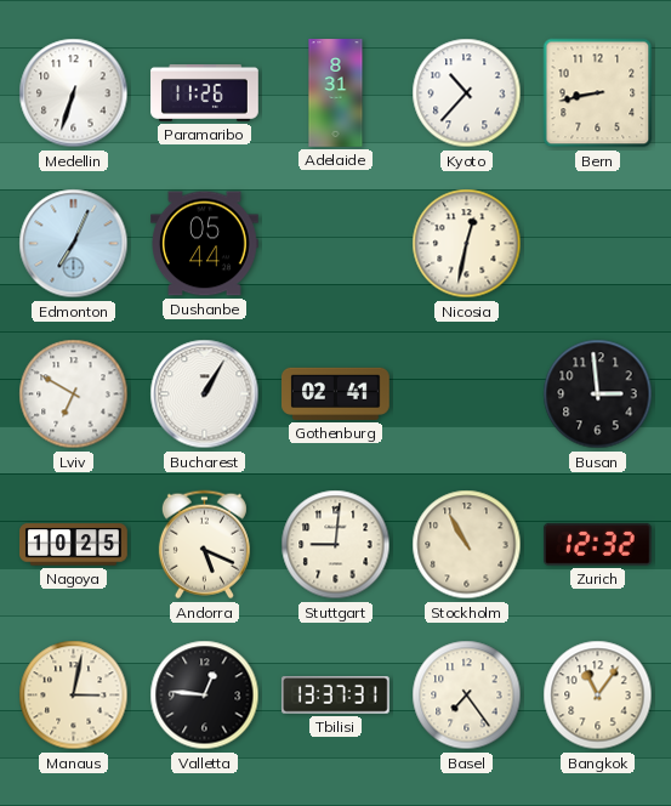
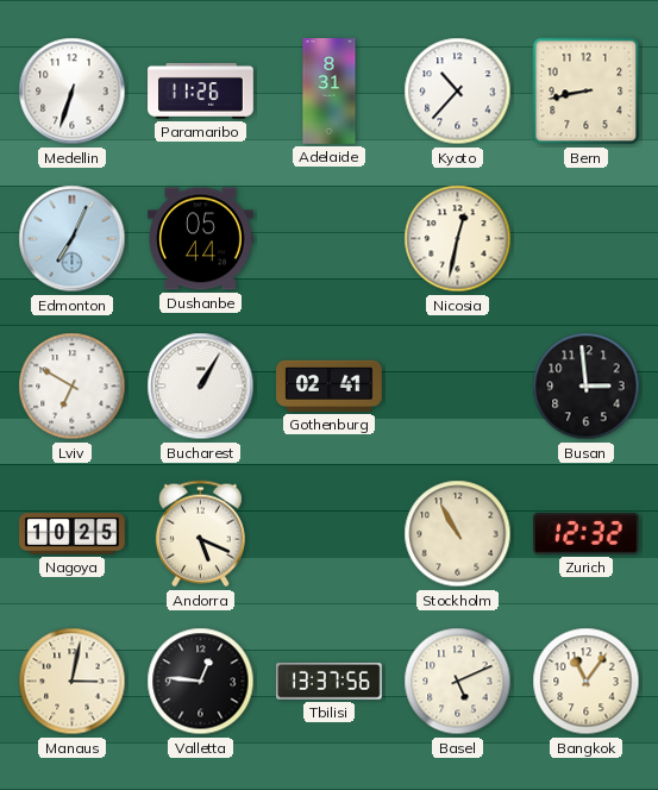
Stuttgart: 9:01 -> none (336, 545)
Tbilisi: 13:37:31 -> 13:37:56 (330, 682)
Basel: 7:24 -> 5:11 (458, 682)
